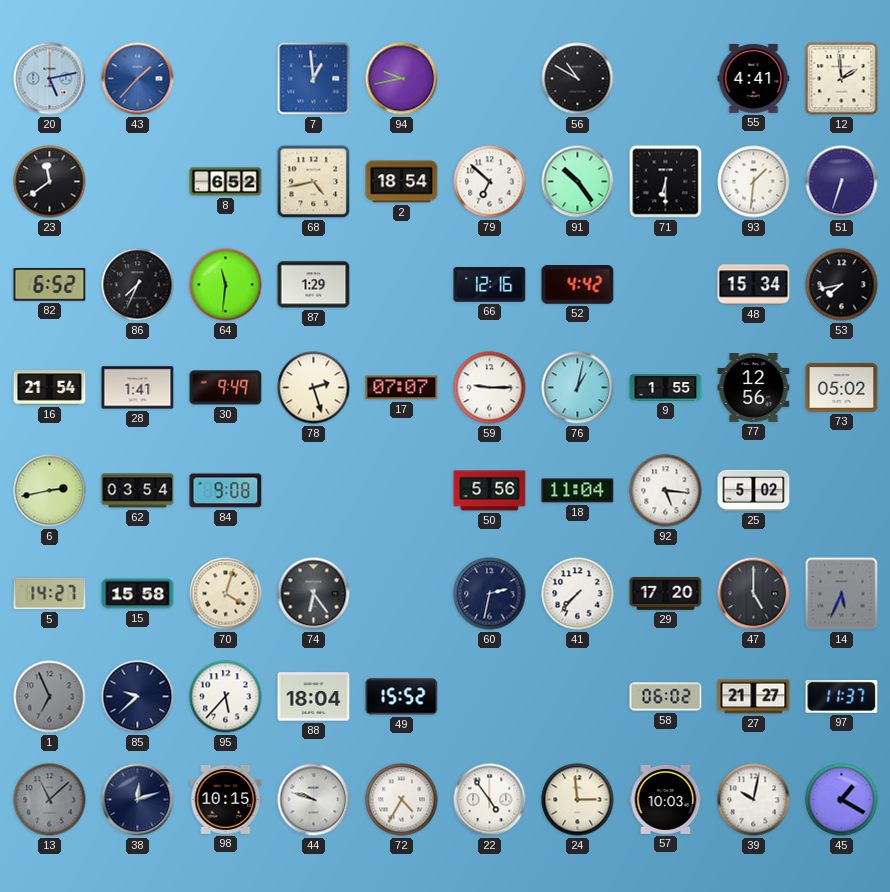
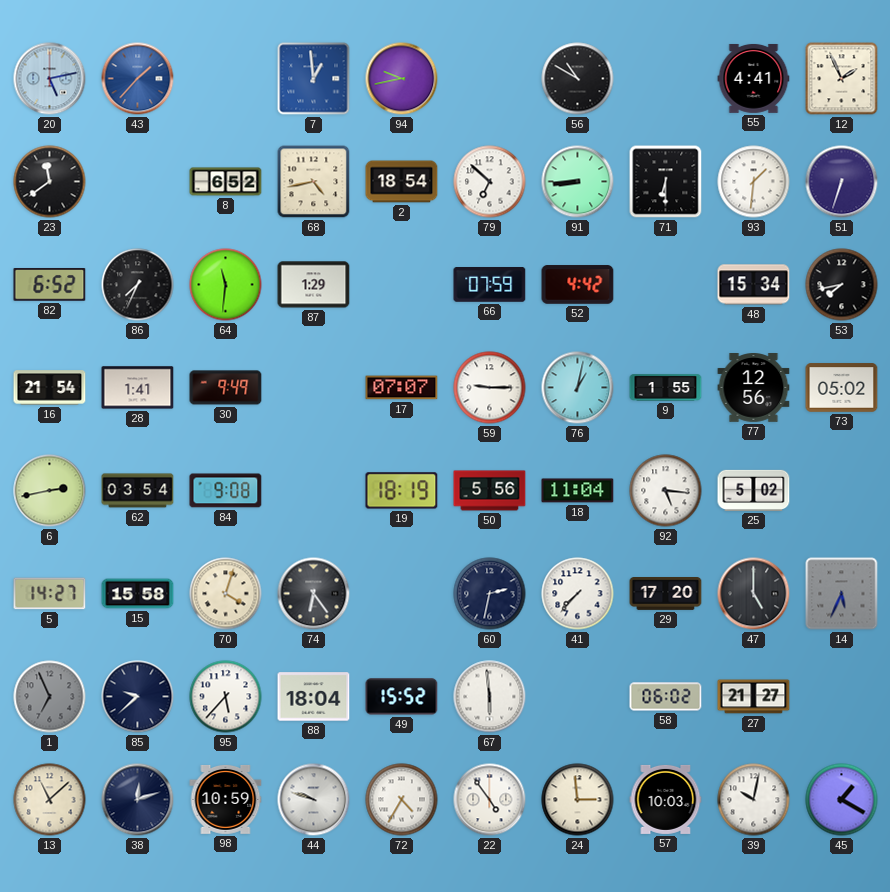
12: 1:59 -> 1:56 (842, 79)
91: 10:24 -> 8:44 (578, 182)
66: 12:16 -> 07:59 (490, 285)
78: 2:27 -> none (314, 388)
19: none -> 18:19 (402, 491)
67: none -> 5:59 (490, 697)
97: 11:37 -> none (842, 696)
13 dial: grey -> cream (50, 800)
98: 10:15 -> 10:59 (226, 799)
